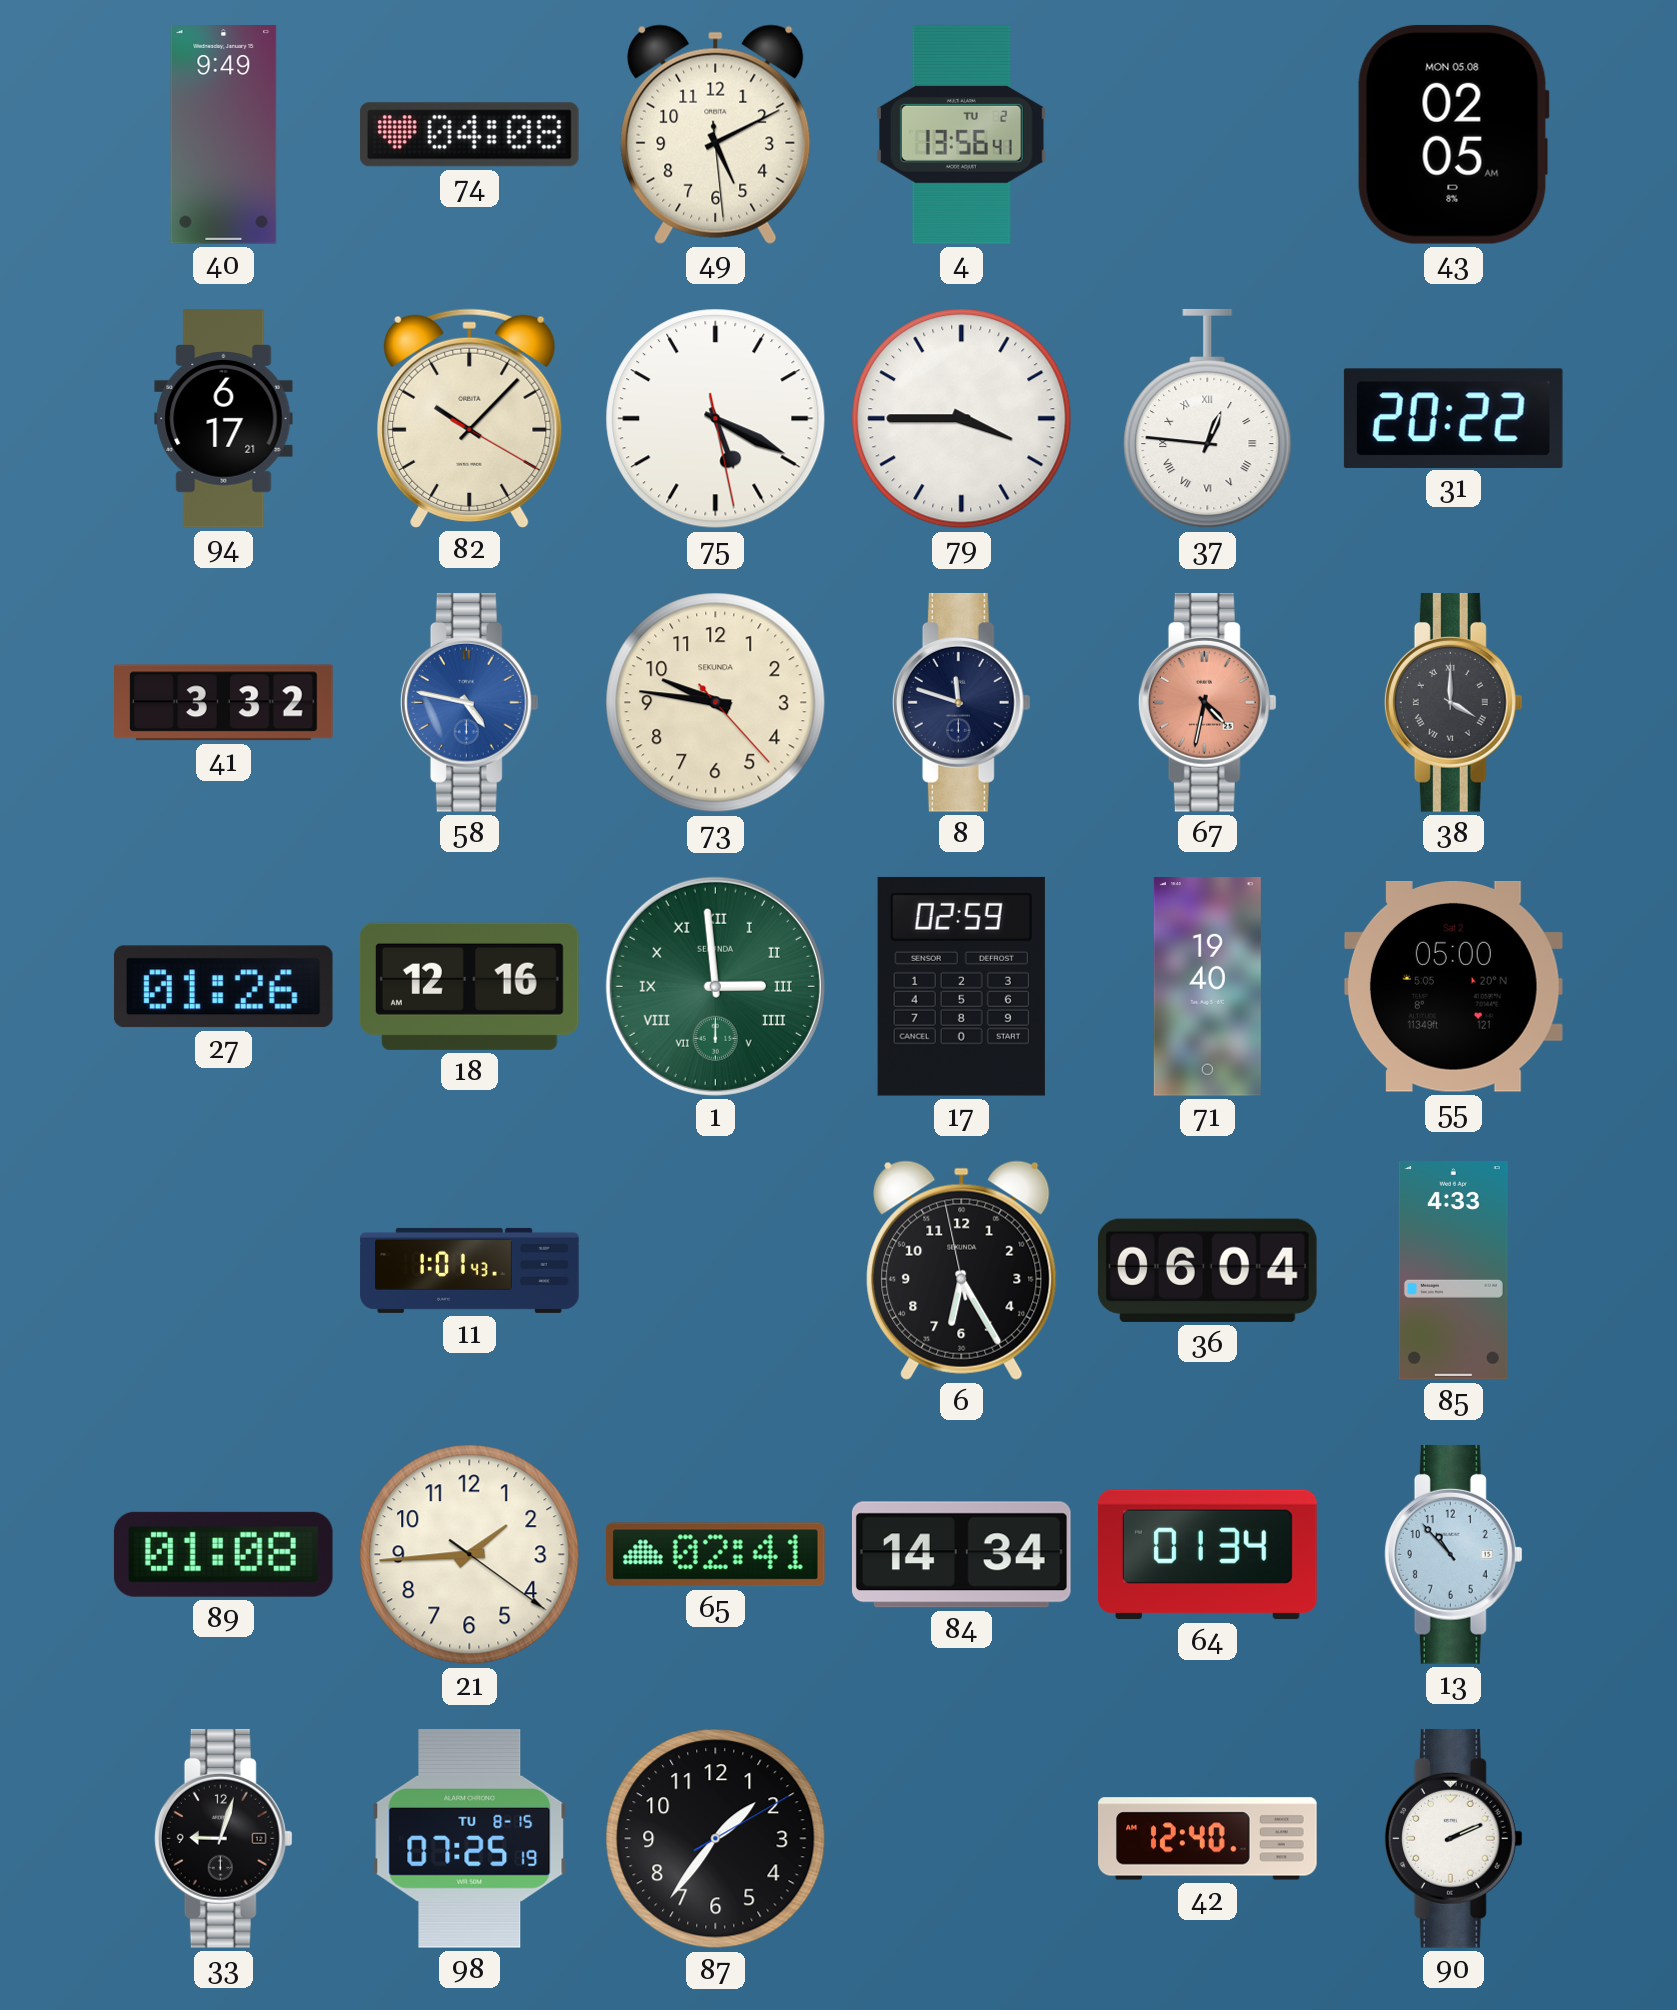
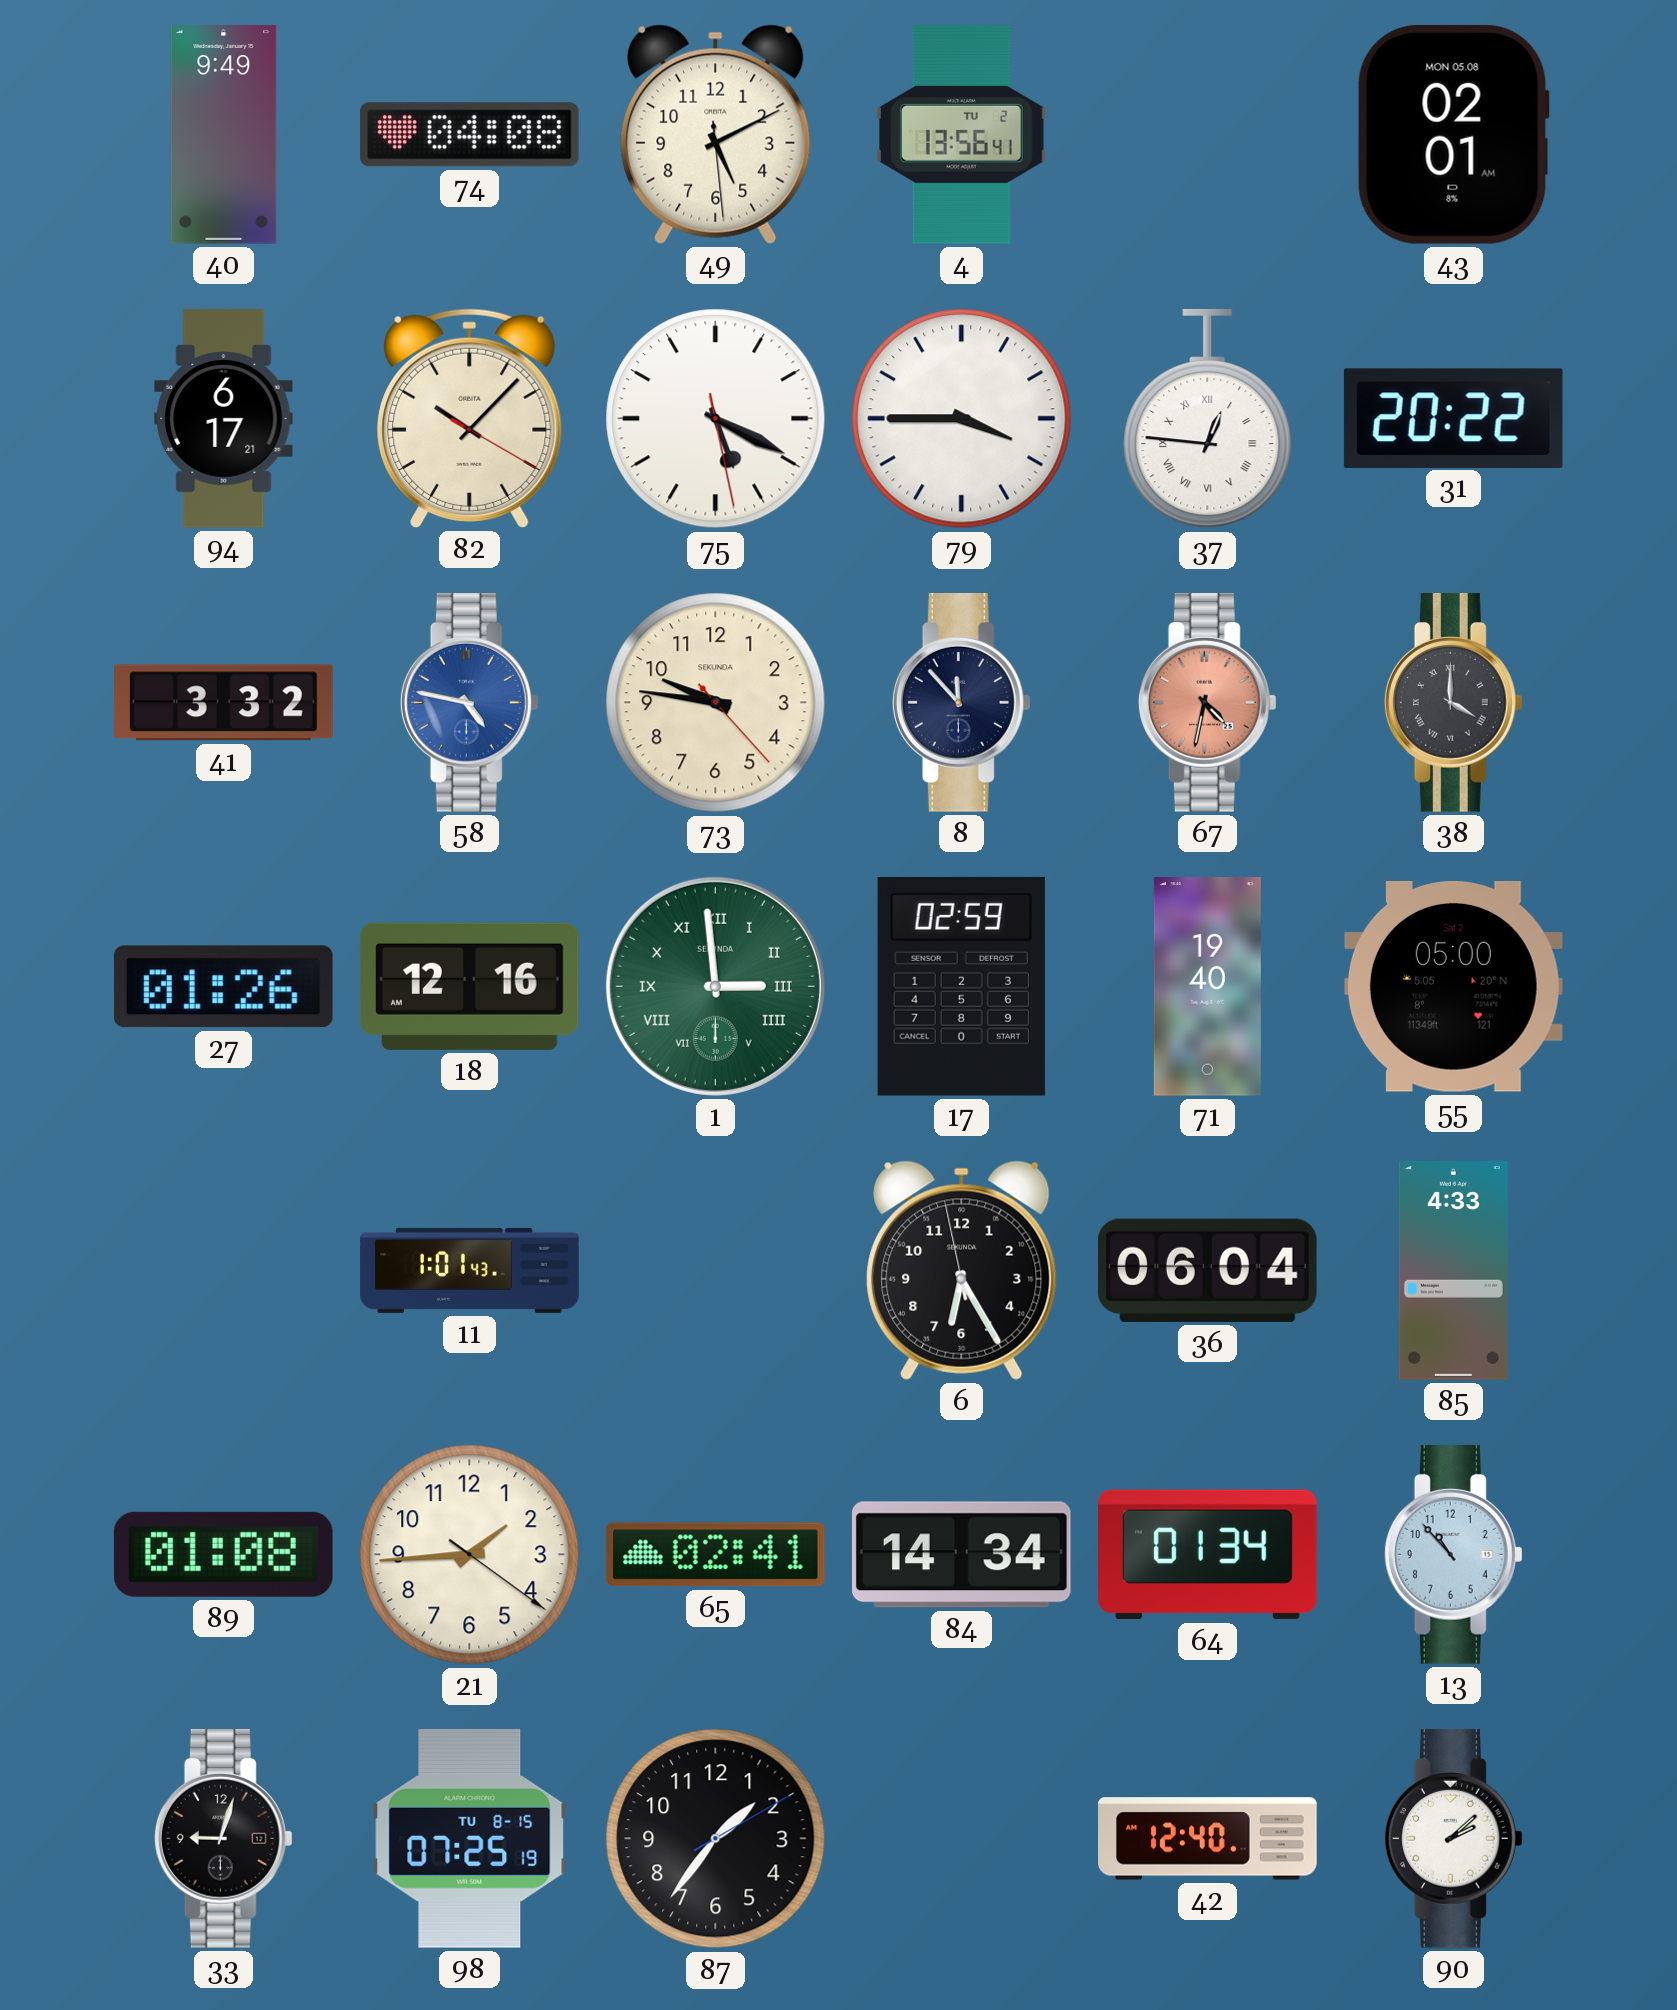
43: 02:05 -> 02:01 (1453, 134)
8: 11:48 -> 11:53 (961, 702)
90: 2:11 -> 2:08 (1453, 1838)
